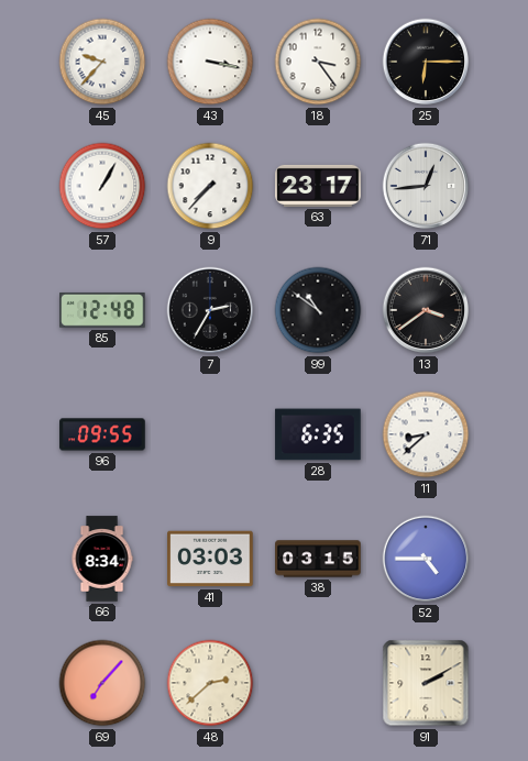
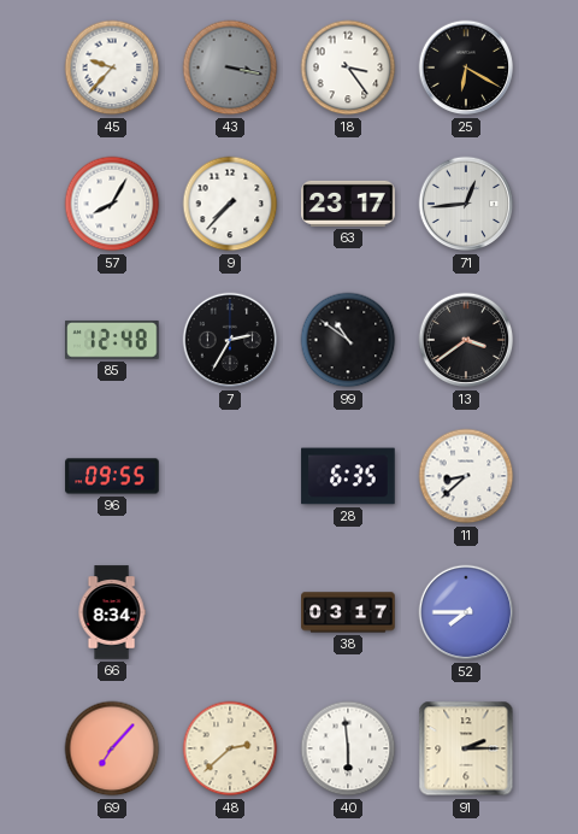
43 dial: white -> grey (230, 67)
25: 6:15 -> 6:20 (466, 67)
57: 1:05 -> 8:05 (112, 204)
41: 03:03 -> none (210, 559)
38: 03:15 -> 03:17 (348, 612)
52: 4:45 -> 7:45 (466, 612)
40: none -> 5:59 (348, 748)
91: 2:10 -> 2:15 (466, 748)
